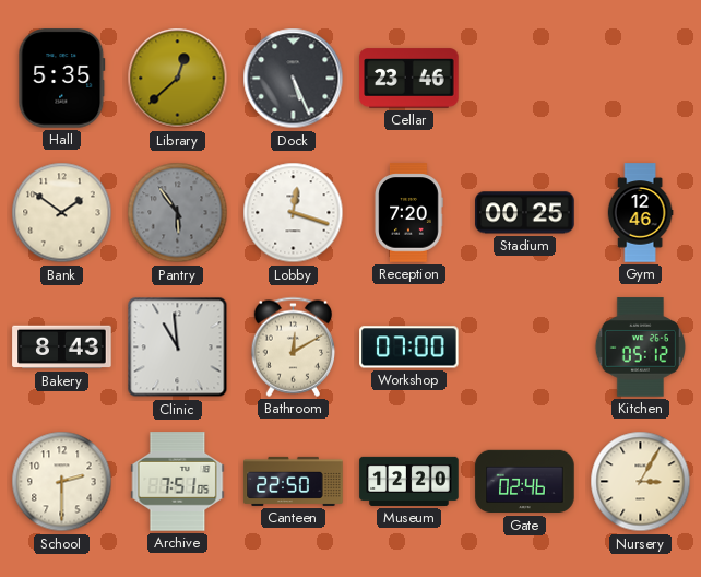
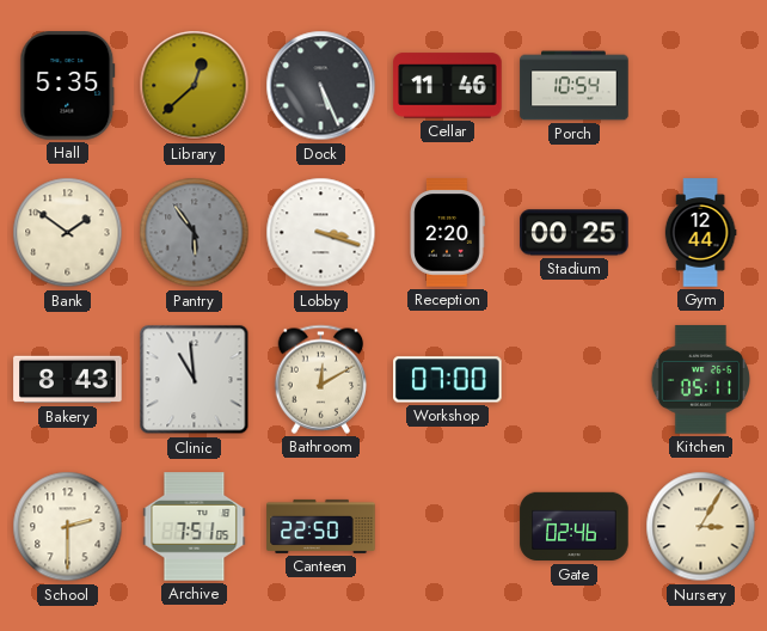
Cellar: 23:46 -> 11:46 (448, 86)
Porch: none -> 10:54 (575, 86)
Lobby: 12:18 -> 3:18 (321, 233)
Reception: 7:20 -> 2:20 (447, 233)
Gym: 12:46 -> 12:44 (700, 233)
Kitchen: 05:12 -> 05:11 (701, 380)
Museum: 12:20 -> none (409, 481)
